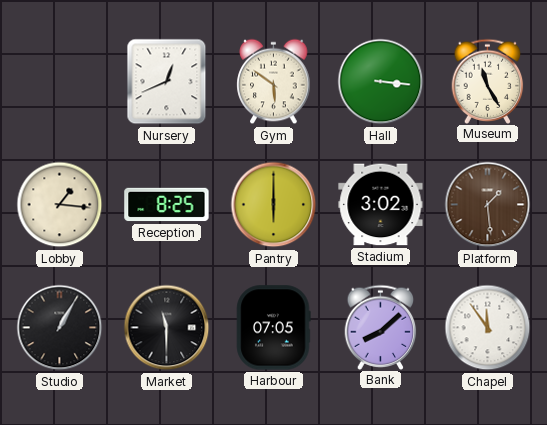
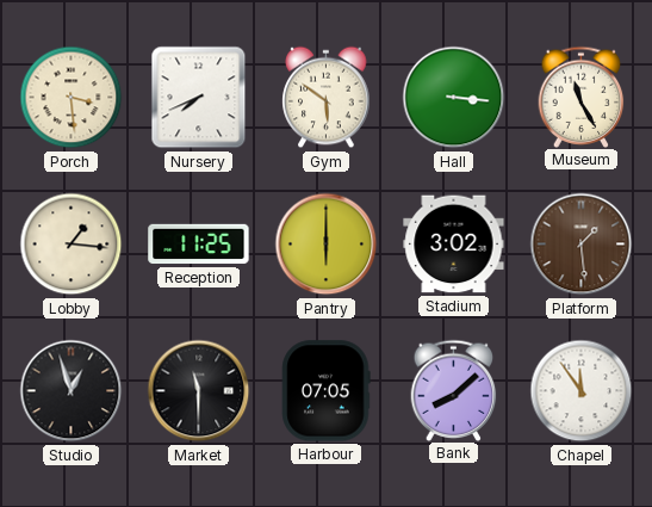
Porch: none -> 3:29 (72, 98)
Nursery: 12:41 -> 7:41 (199, 98)
Reception: 8:25 -> 11:25 (199, 245)
Studio: 1:05 -> 12:57 (72, 391)
